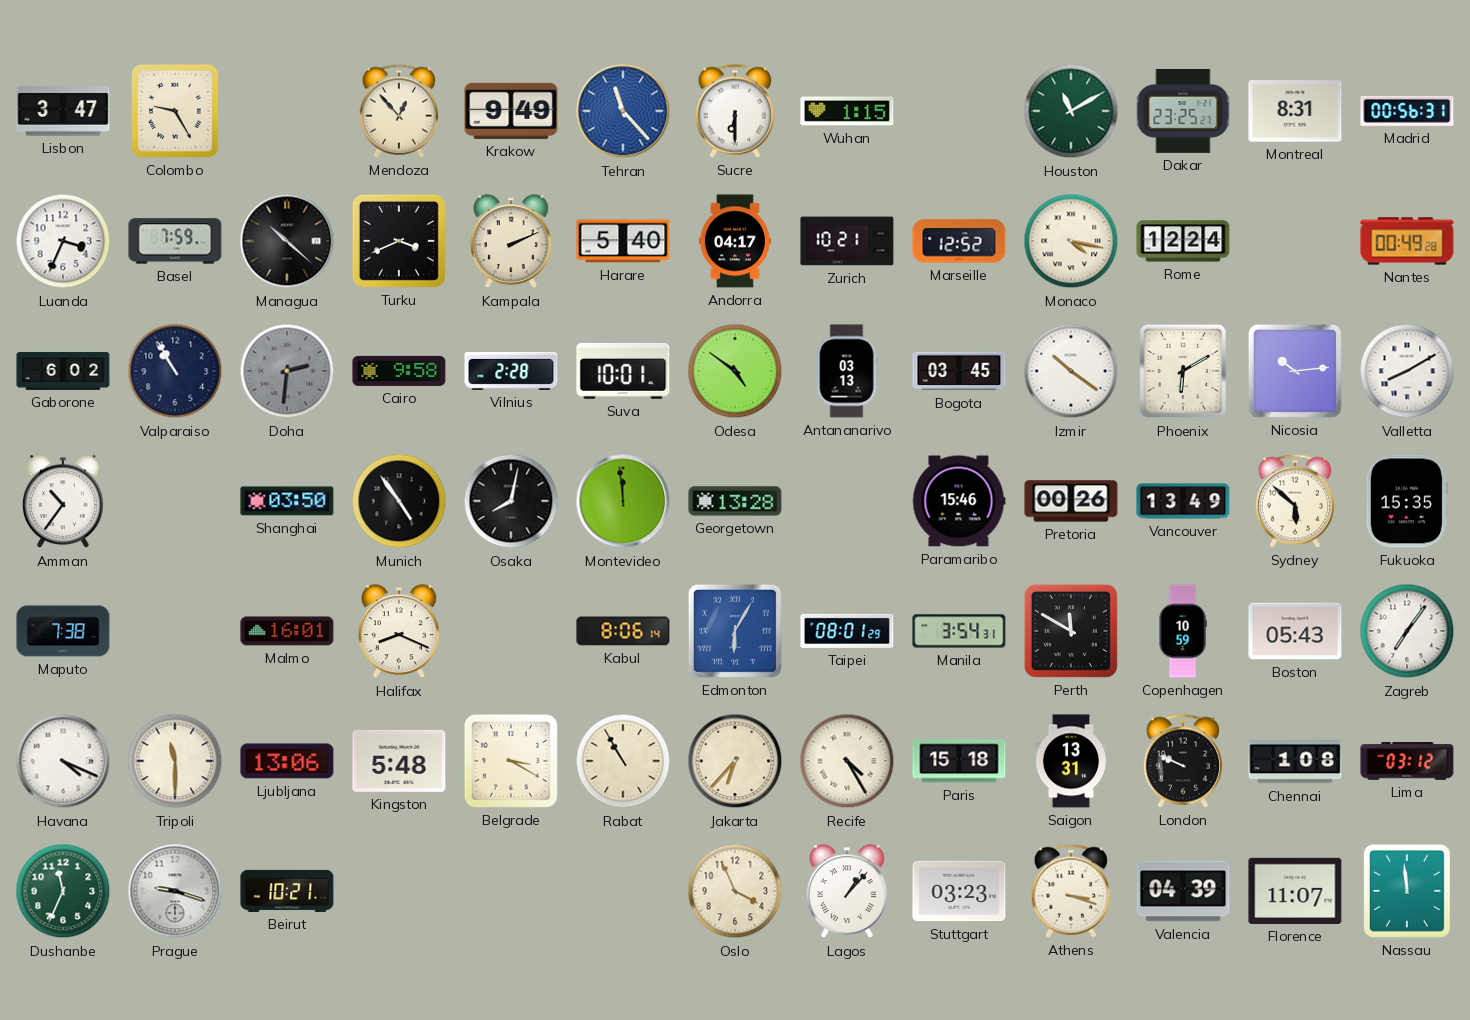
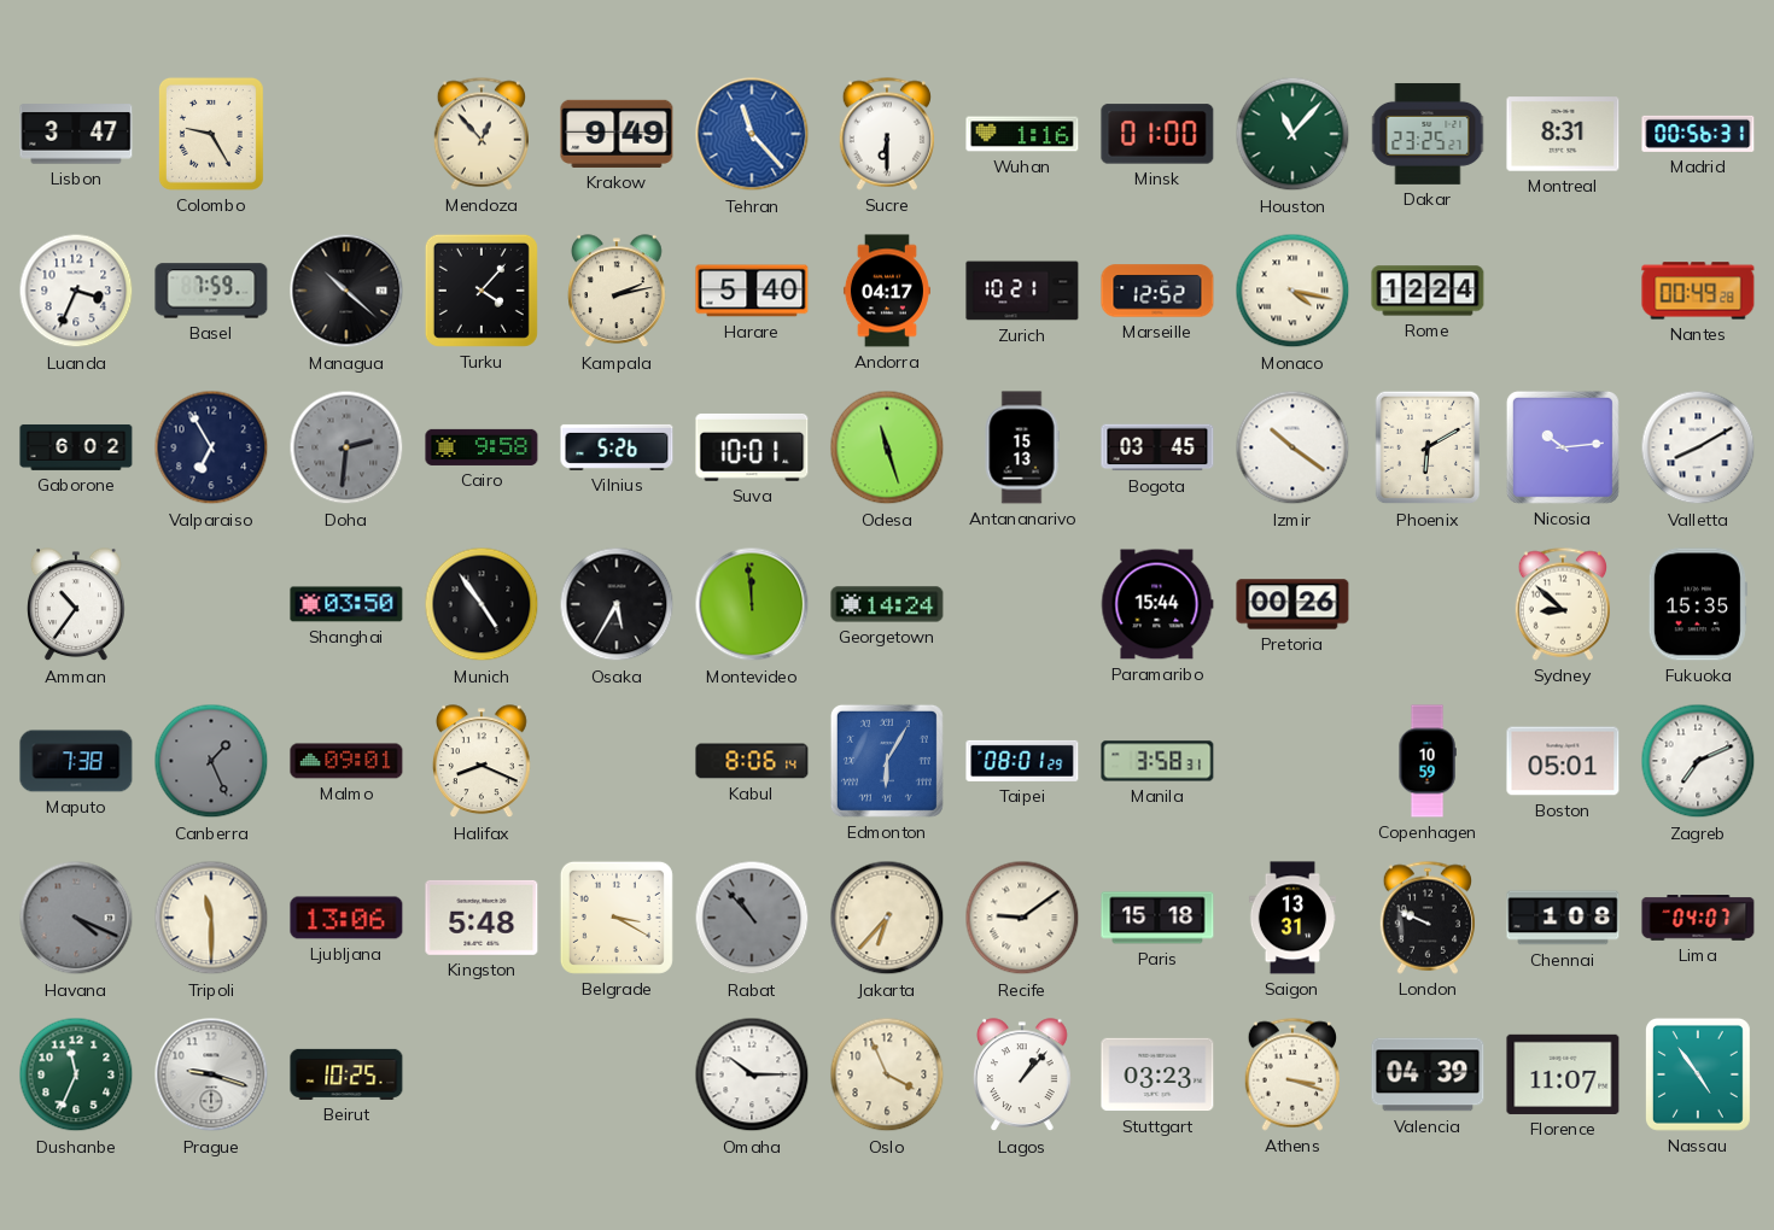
Wuhan: 1:15 -> 1:16 (1022, 134)
Minsk: none -> 01:00 (1157, 134)
Houston: 11:10 -> 11:07 (1292, 134)
Turku: 3:41 -> 4:07 (482, 291)
Kampala: 2:11 -> 2:13 (618, 292)
Valparaiso: 10:55 -> 6:55 (211, 447)
Vilnius: 2:28 -> 5:26 (617, 447)
Odesa: 4:51 -> 11:27 (887, 447)
Antananarivo: 03:13 -> 15:13 (1022, 447)
Osaka: 8:02 -> 5:35 (617, 604)
Georgetown: 13:28 -> 14:24 (887, 604)
Paramaribo: 15:46 -> 15:44 (1157, 604)
Vancouver: 13:49 -> none (1183, 501)
Sydney: 5:52 -> 8:52 (1562, 604)
Canberra: none -> 1:26 (211, 761)
Malmo: 16:01 -> 09:01 (346, 761)
Manila: 3:54 -> 3:58 (1157, 761)
Perth: 11:50 -> none (1071, 631)
Boston: 05:43 -> 05:01 (1563, 761)
Zagreb: 7:06 -> 7:11 (1698, 761)
Havana dial: white -> grey (76, 918)
Rabat: 10:55 -> 10:53 (752, 918)
Rabat dial: cream -> grey (752, 918)
Recife: 4:25 -> 9:09 (1022, 918)
Lima: 03:12 -> 04:07 (1698, 918)
Beirut: 10:21 -> 10:25 (346, 1074)
Omaha: none -> 10:15 (752, 1074)
Nassau: 11:59 -> 4:54 (1698, 1074)
